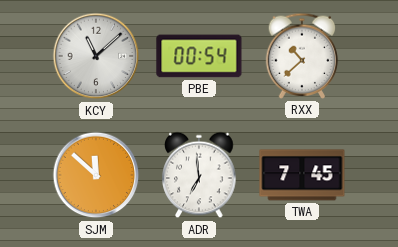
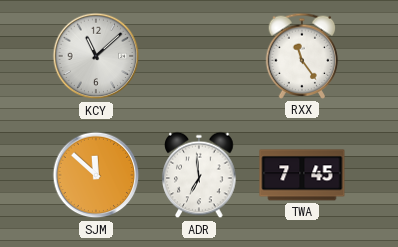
PBE: 00:54 -> none (199, 56)
RXX: 10:38 -> 11:24 (302, 56)
